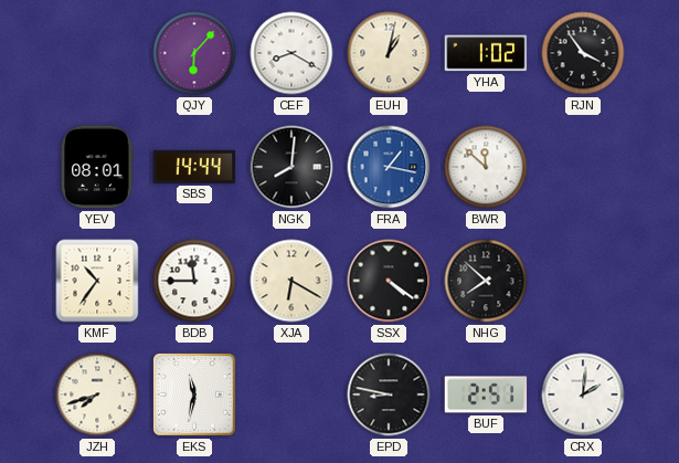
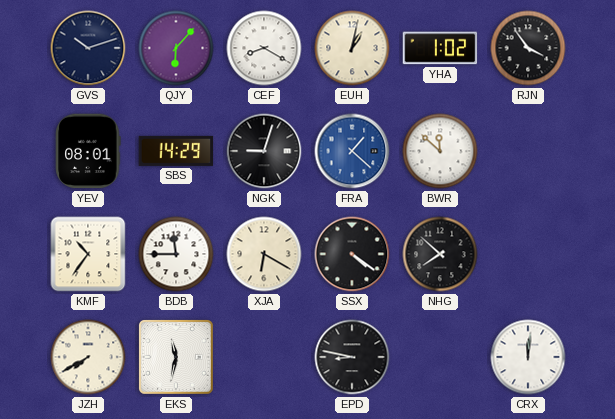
GVS: none -> 10:12 (88, 48)
SBS: 14:44 -> 14:29 (176, 151)
NGK: 8:01 -> 9:03 (264, 151)
FRA: 1:17 -> 1:22 (352, 151)
JZH: 7:42 -> 7:40 (88, 357)
BUF: 2:51 -> none (486, 394)
CRX: 2:01 -> 12:01 (528, 357)
